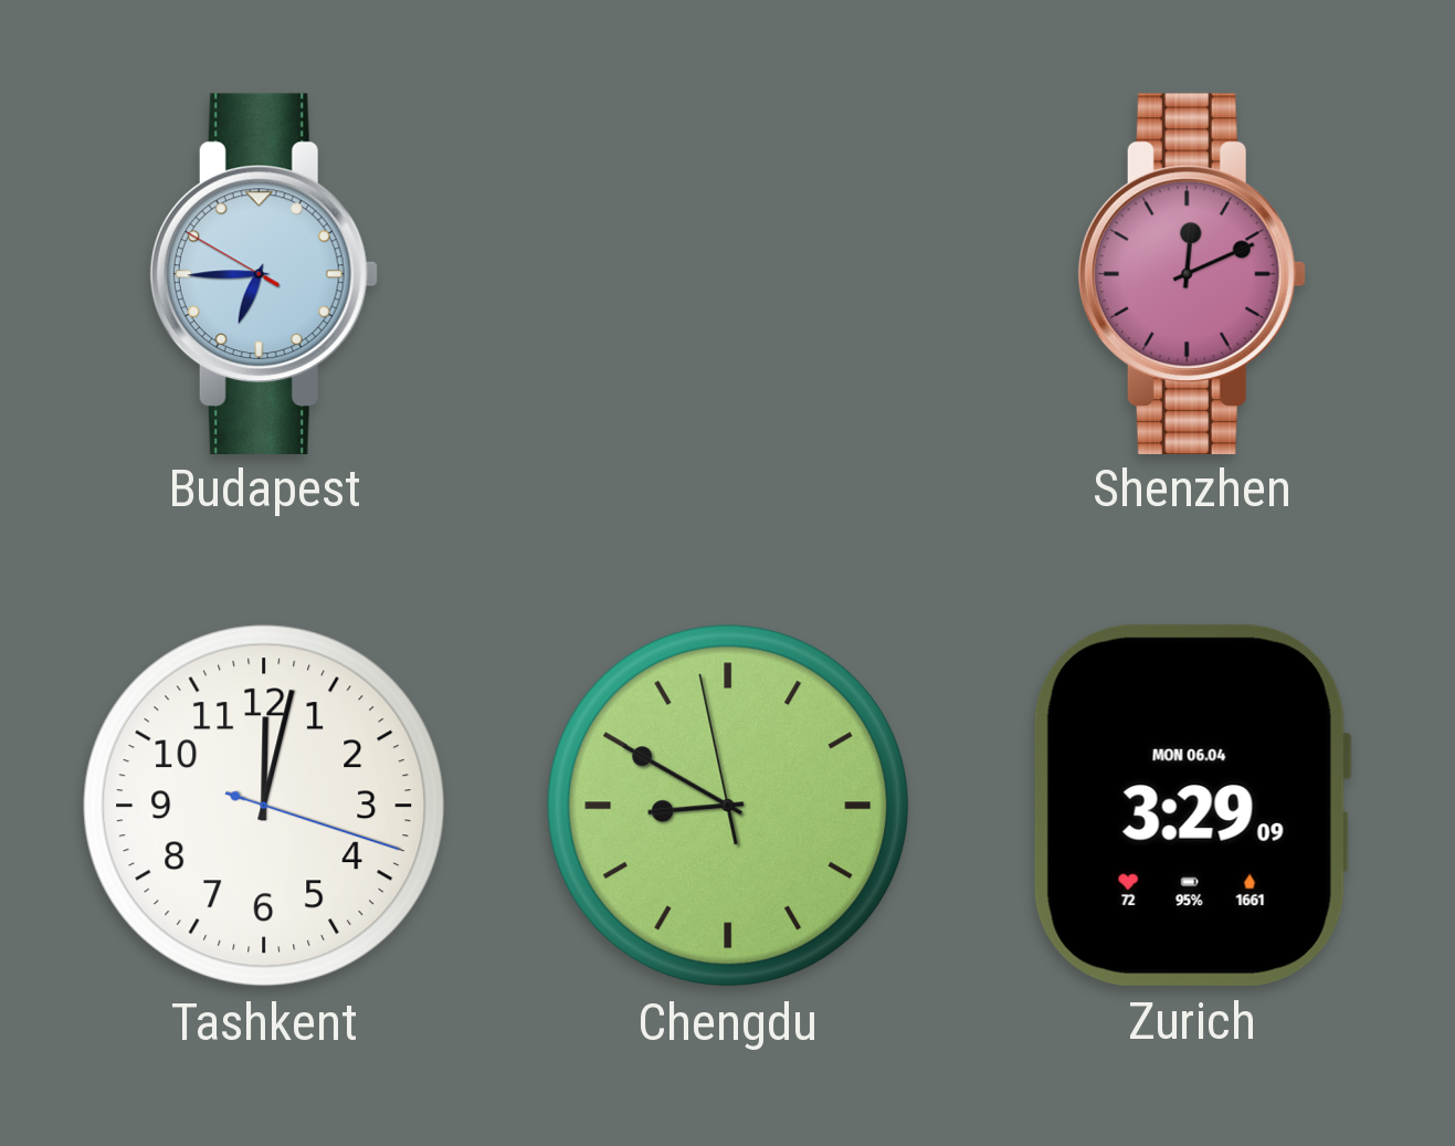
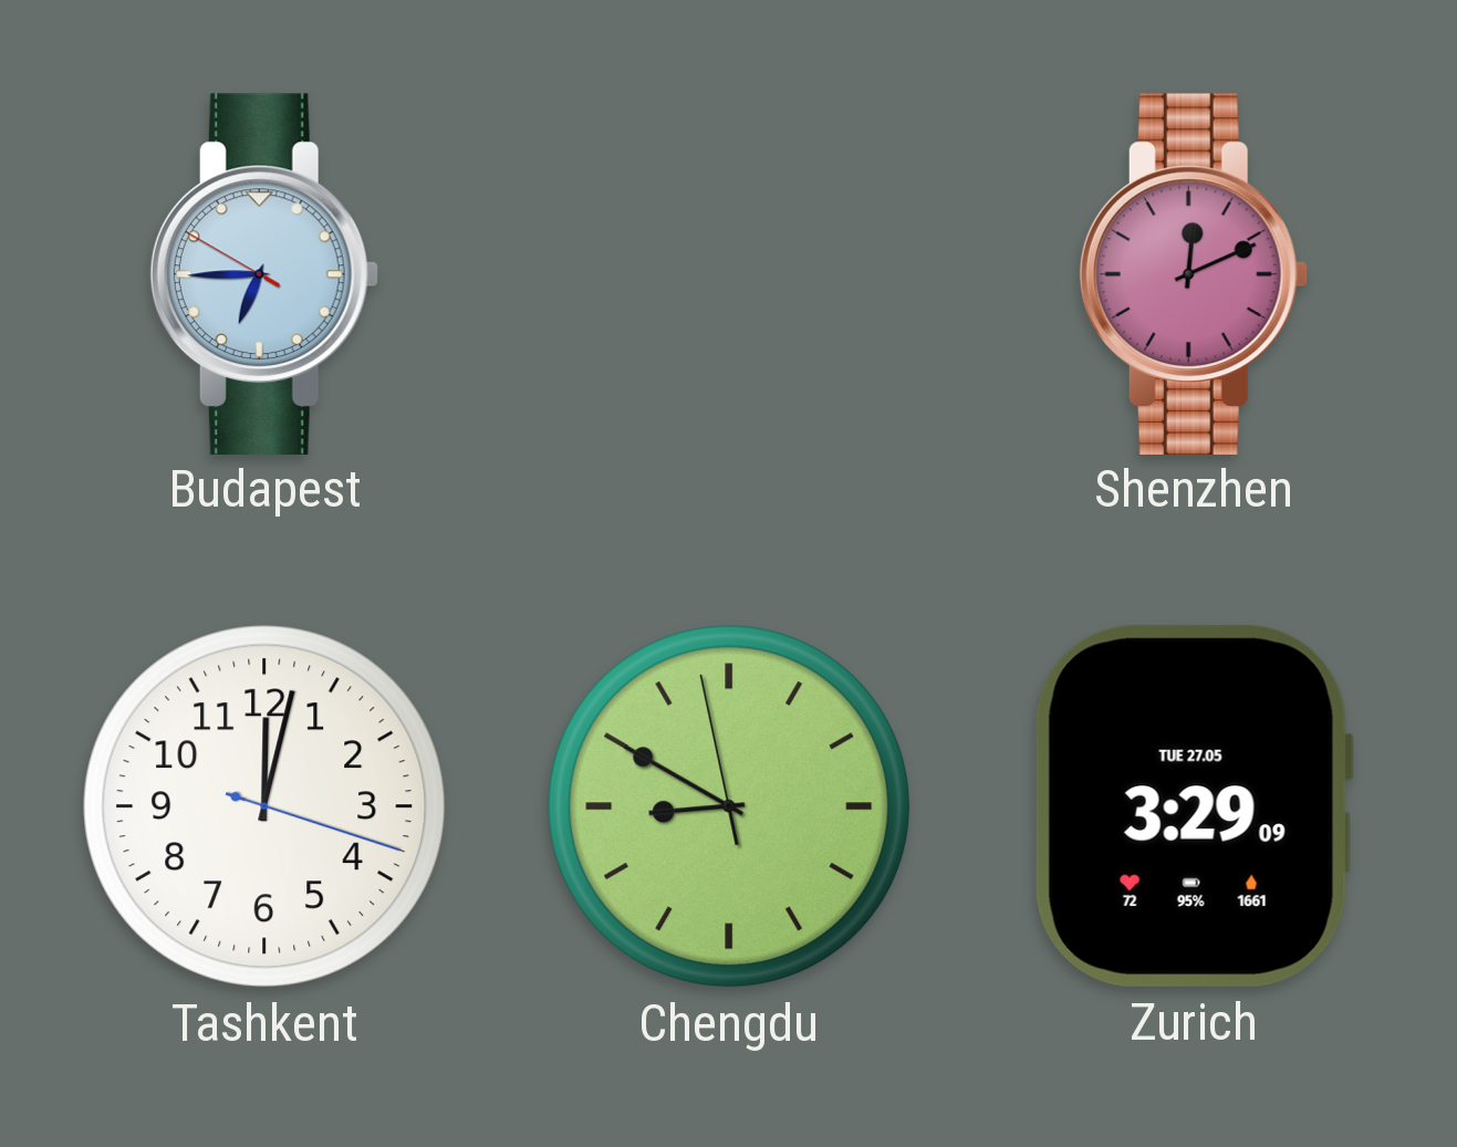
Zurich date: MON 06.04 -> TUE 27.05 (1193, 806)
